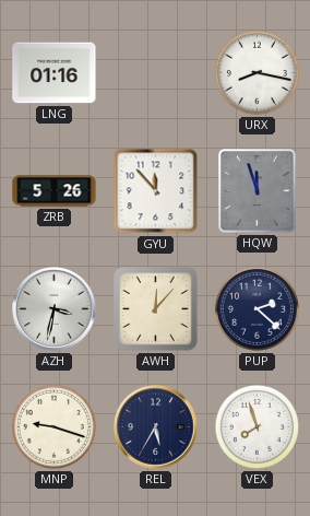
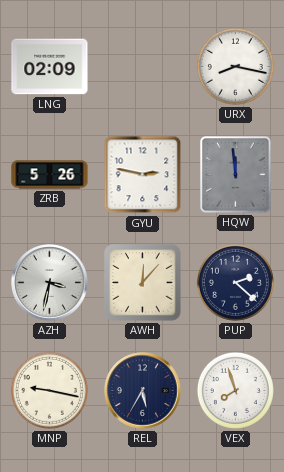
LNG: 01:16 -> 02:09 (50, 67)
GYU: 11:53 -> 2:47 (143, 175)
HQW: 11:57 -> 11:59 (236, 175)
MNP: 9:18 -> 9:17 (49, 390)
